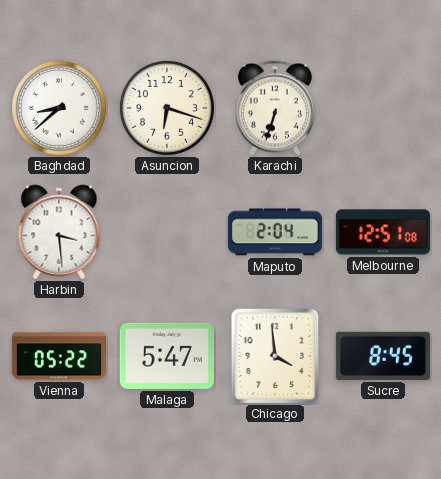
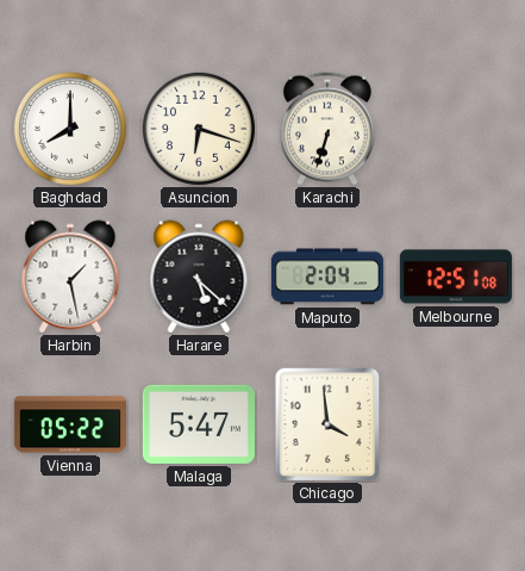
Baghdad: 8:38 -> 8:00 (70, 129)
Harbin: 3:29 -> 1:28 (70, 277)
Harare: none -> 5:22 (199, 277)
Sucre: 8:45 -> none (383, 356)
